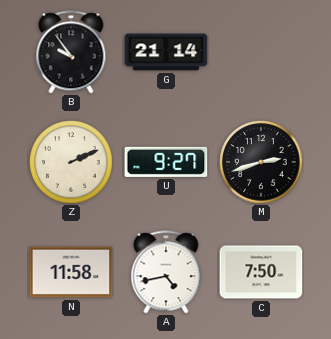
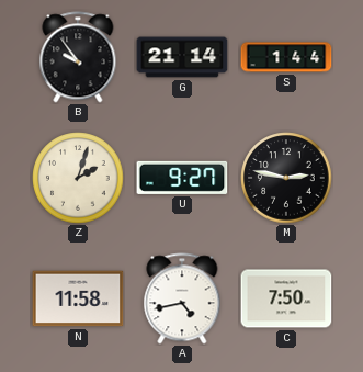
S: none -> 1:44 (286, 57)
Z: 2:11 -> 2:03 (78, 178)
M: 2:42 -> 2:47 (286, 178)
